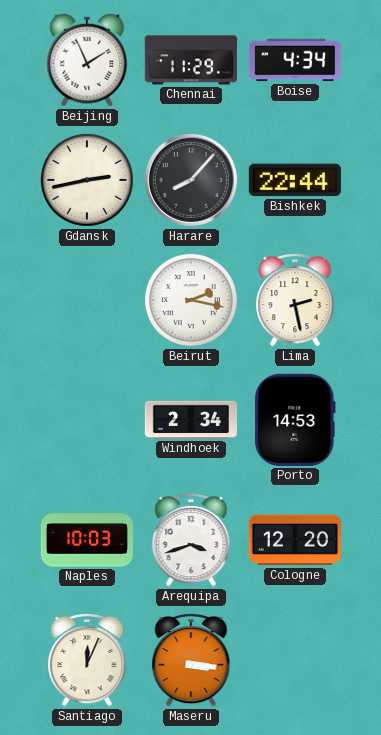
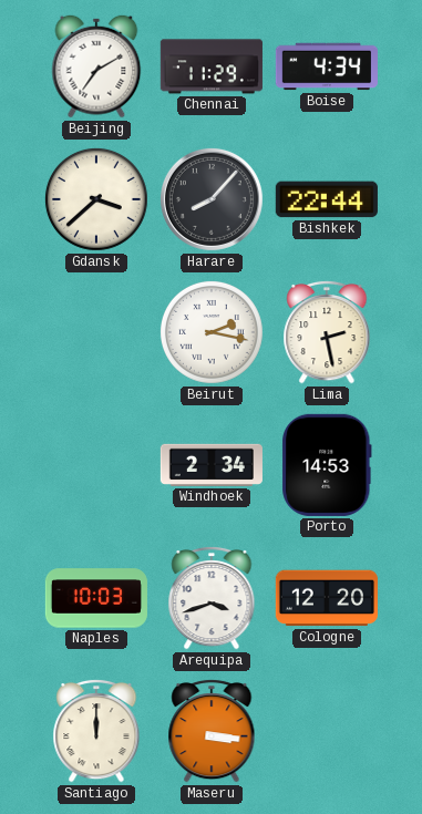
Beijing: 1:56 -> 7:10 (96, 66)
Gdansk: 2:43 -> 3:38 (96, 199)
Santiago: 12:04 -> 12:00 (96, 731)
